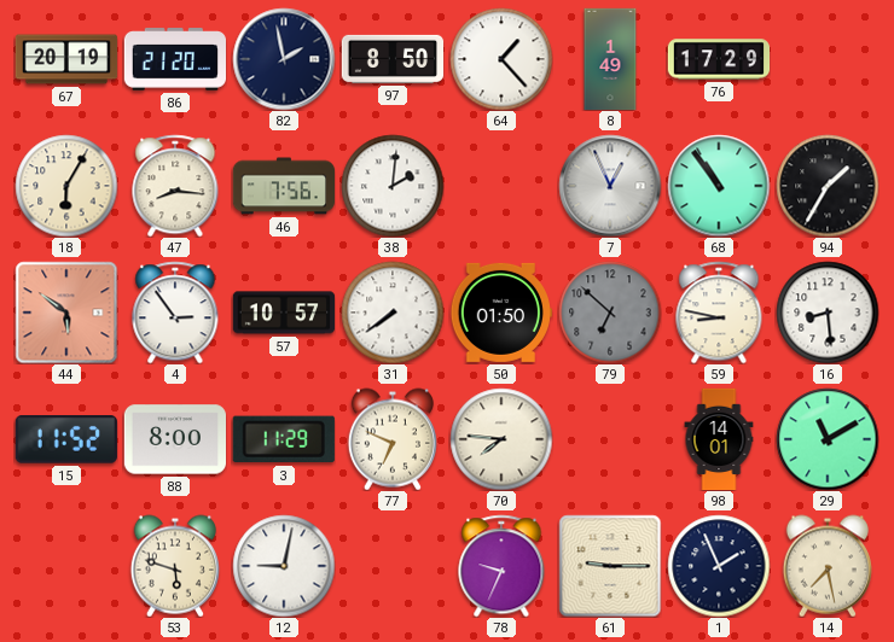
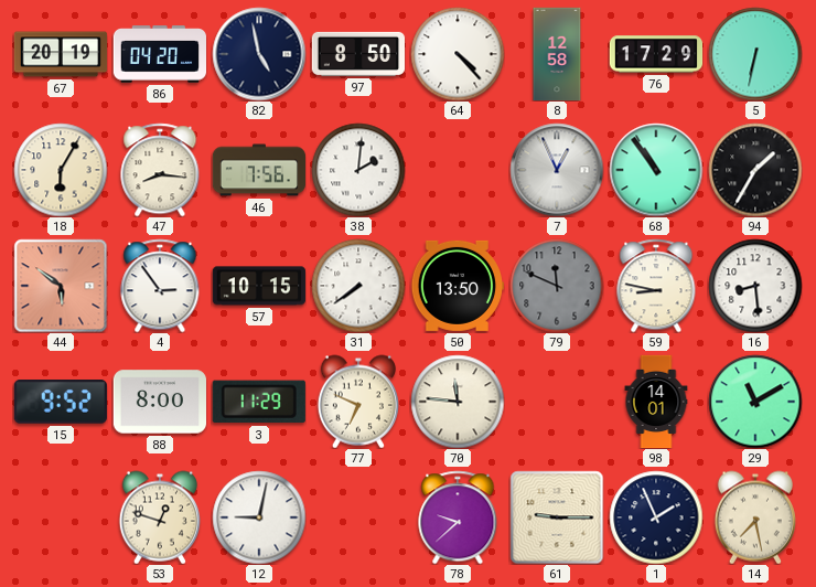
86: 21:20 -> 04:20 (159, 54)
82: 1:58 -> 4:58 (259, 54)
64: 1:23 -> 4:23 (458, 54)
8: 1:49 -> 12:58 (557, 54)
5: none -> 6:32 (755, 54)
57: 10:57 -> 10:15 (259, 286)
50: 01:50 -> 13:50 (457, 286)
79: 6:52 -> 11:49 (557, 286)
15: 11:52 -> 9:52 (61, 403)
70: 7:46 -> 11:46 (458, 402)
53: 5:48 -> 12:48 (160, 517)
78: 9:34 -> 9:38 (458, 517)
